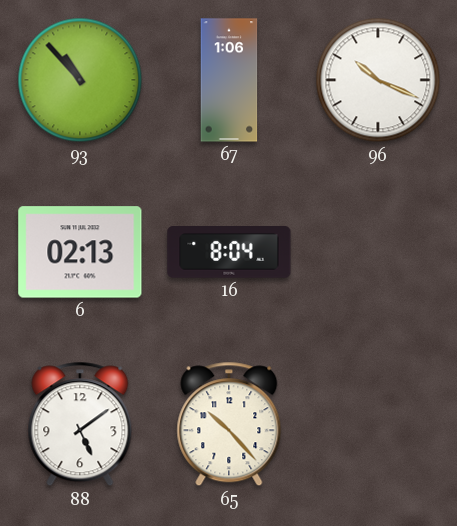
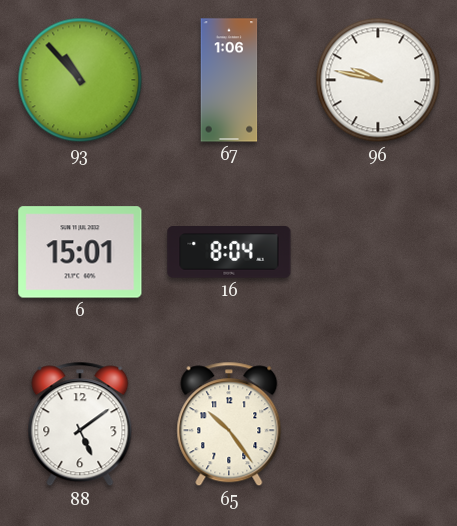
96: 10:19 -> 9:47 (378, 80)
6: 02:13 -> 15:01 (80, 252)
65: 10:23 -> 10:24 (229, 424)
